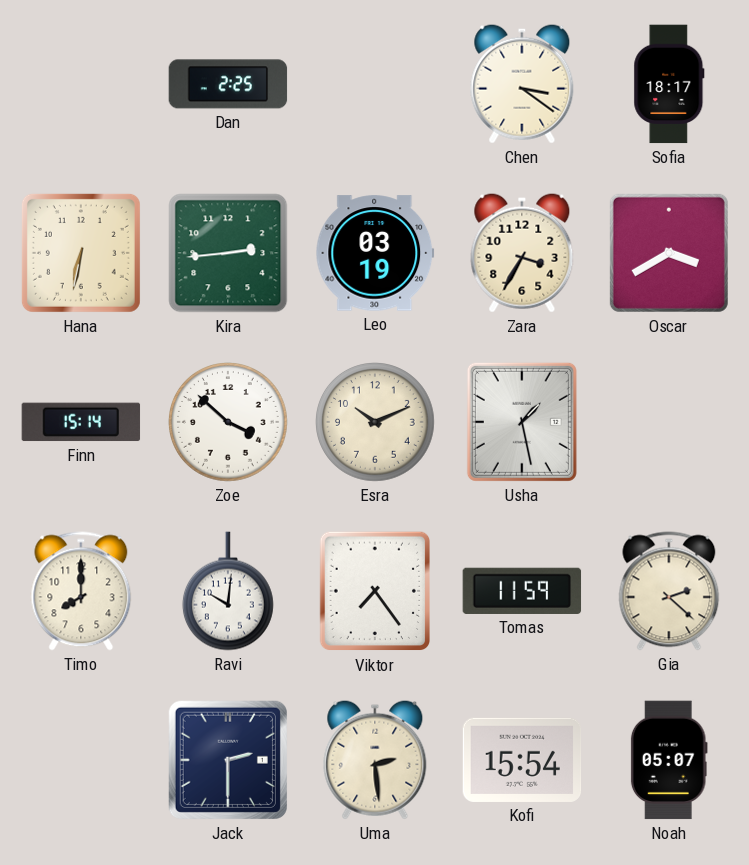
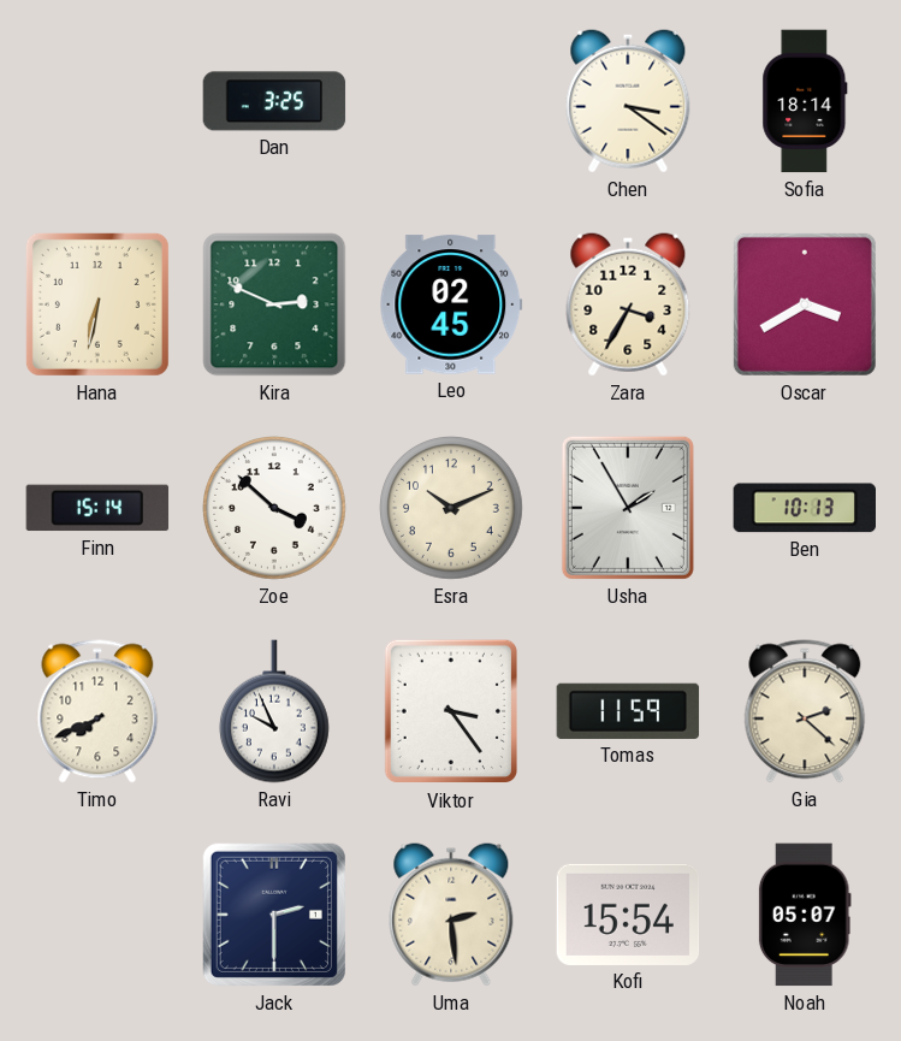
Dan: 2:25 -> 3:25 (274, 101)
Sofia: 18:17 -> 18:14 (805, 101)
Kira: 2:44 -> 2:49 (274, 304)
Leo: 03:19 -> 02:45 (451, 304)
Usha: 1:28 -> 1:55 (628, 508)
Ben: none -> 10:13 (804, 508)
Timo: 8:00 -> 7:41 (97, 711)
Ravi: 10:01 -> 9:56 (274, 711)
Viktor: 7:24 -> 3:24 (450, 711)
